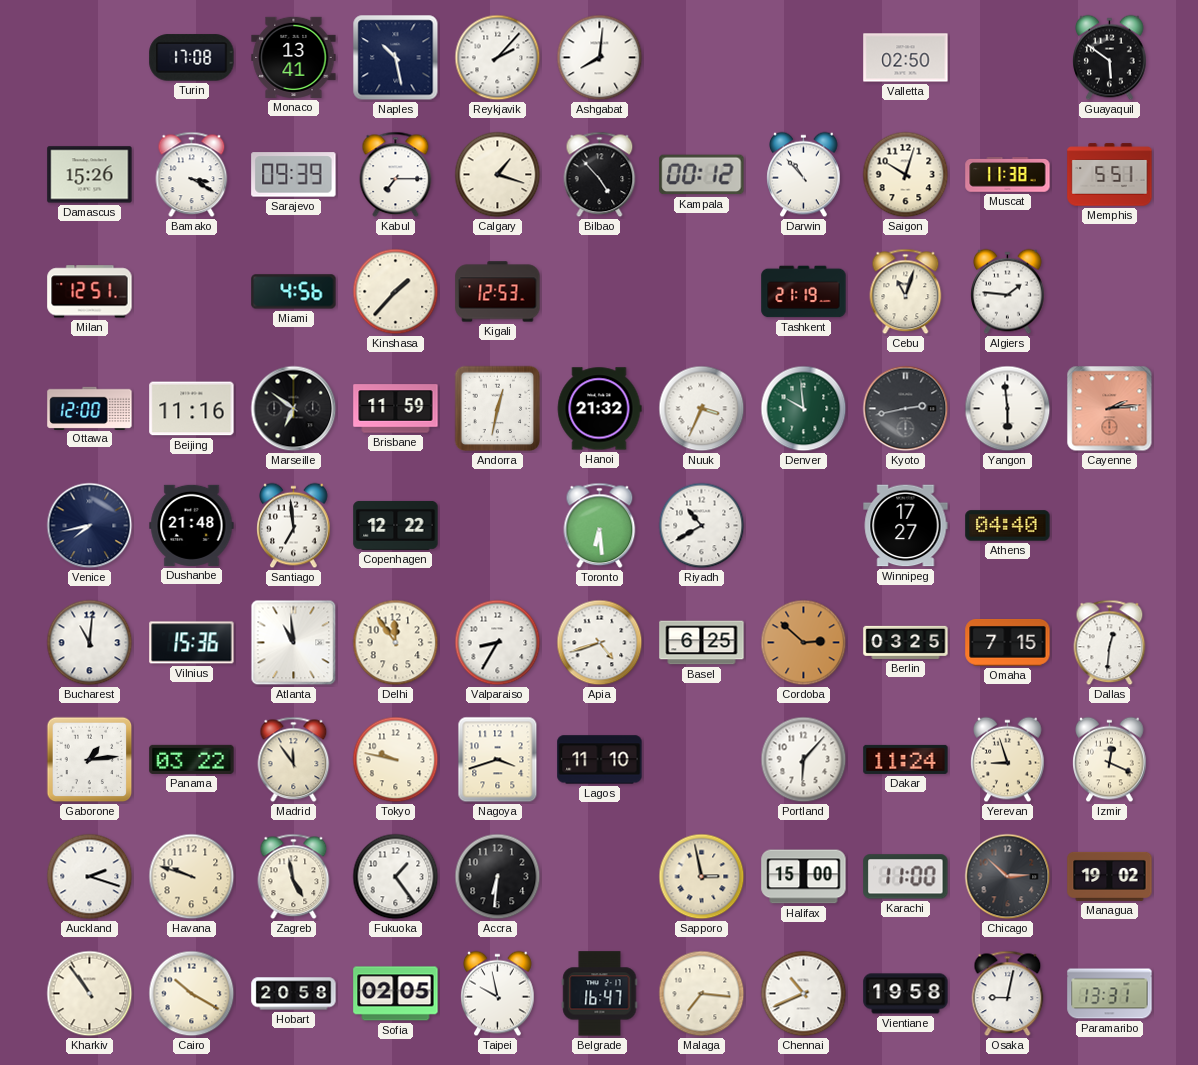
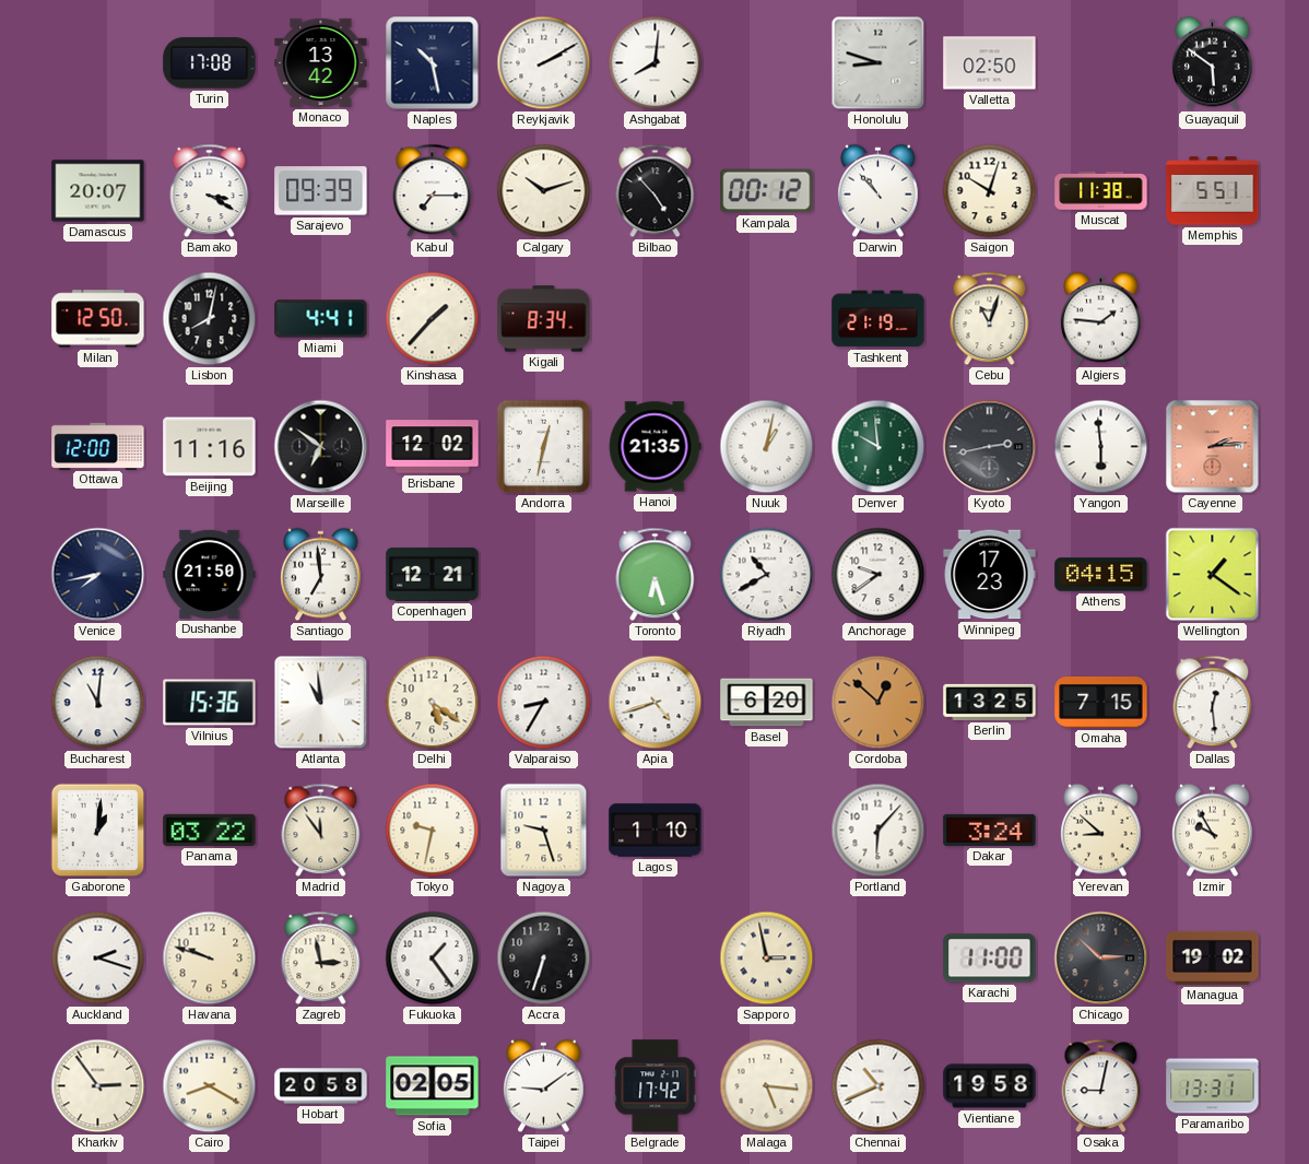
Monaco: 13:41 -> 13:42 (321, 62)
Reykjavik: 2:07 -> 2:10 (544, 63)
Honolulu: none -> 8:48 (878, 63)
Damascus: 15:26 -> 20:07 (98, 191)
Calgary: 1:18 -> 10:12 (544, 191)
Milan: 12:51 -> 12:50 (98, 319)
Lisbon: none -> 8:02 (210, 319)
Miami: 4:56 -> 4:41 (321, 319)
Kigali: 12:53 -> 8:34 (544, 319)
Brisbane: 11:59 -> 12:02 (433, 447)
Hanoi: 21:32 -> 21:35 (654, 447)
Nuuk: 3:34 -> 1:02 (767, 447)
Dushanbe: 21:48 -> 21:50 (210, 574)
Copenhagen: 12:22 -> 12:21 (433, 574)
Toronto: 6:29 -> 6:27 (656, 575)
Anchorage: none -> 9:39 (878, 575)
Winnipeg: 17:27 -> 17:23 (990, 575)
Athens: 04:40 -> 04:15 (1101, 575)
Wellington: none -> 1:21 (1213, 575)
Delhi: 11:54 -> 5:21 (433, 703)
Basel: 6:25 -> 6:20 (767, 703)
Cordoba: 2:52 -> 12:52 (878, 703)
Berlin: 03:25 -> 13:25 (990, 702)
Dallas: 12:31 -> 12:29 (1213, 703)
Gaborone: 1:14 -> 1:01 (98, 831)
Tokyo: 9:47 -> 9:32 (433, 831)
Nagoya: 3:42 -> 9:27 (544, 831)
Lagos: 11:10 -> 1:10 (656, 831)
Dakar: 11:24 -> 3:24 (990, 830)
Yerevan: 8:57 -> 8:52 (1101, 831)
Izmir: 12:19 -> 9:55 (1213, 831)
Zagreb: 4:58 -> 2:58 (321, 959)
Accra: 6:31 -> 6:33 (544, 959)
Halifax: 15:00 -> none (804, 877)
Kharkiv: 10:54 -> 2:54 (98, 1086)
Cairo: 10:20 -> 8:20 (210, 1086)
Taipei: 9:58 -> 9:09 (544, 1086)
Belgrade: 16:47 -> 17:42 (656, 1086)
Malaga: 7:16 -> 5:16 (767, 1086)
